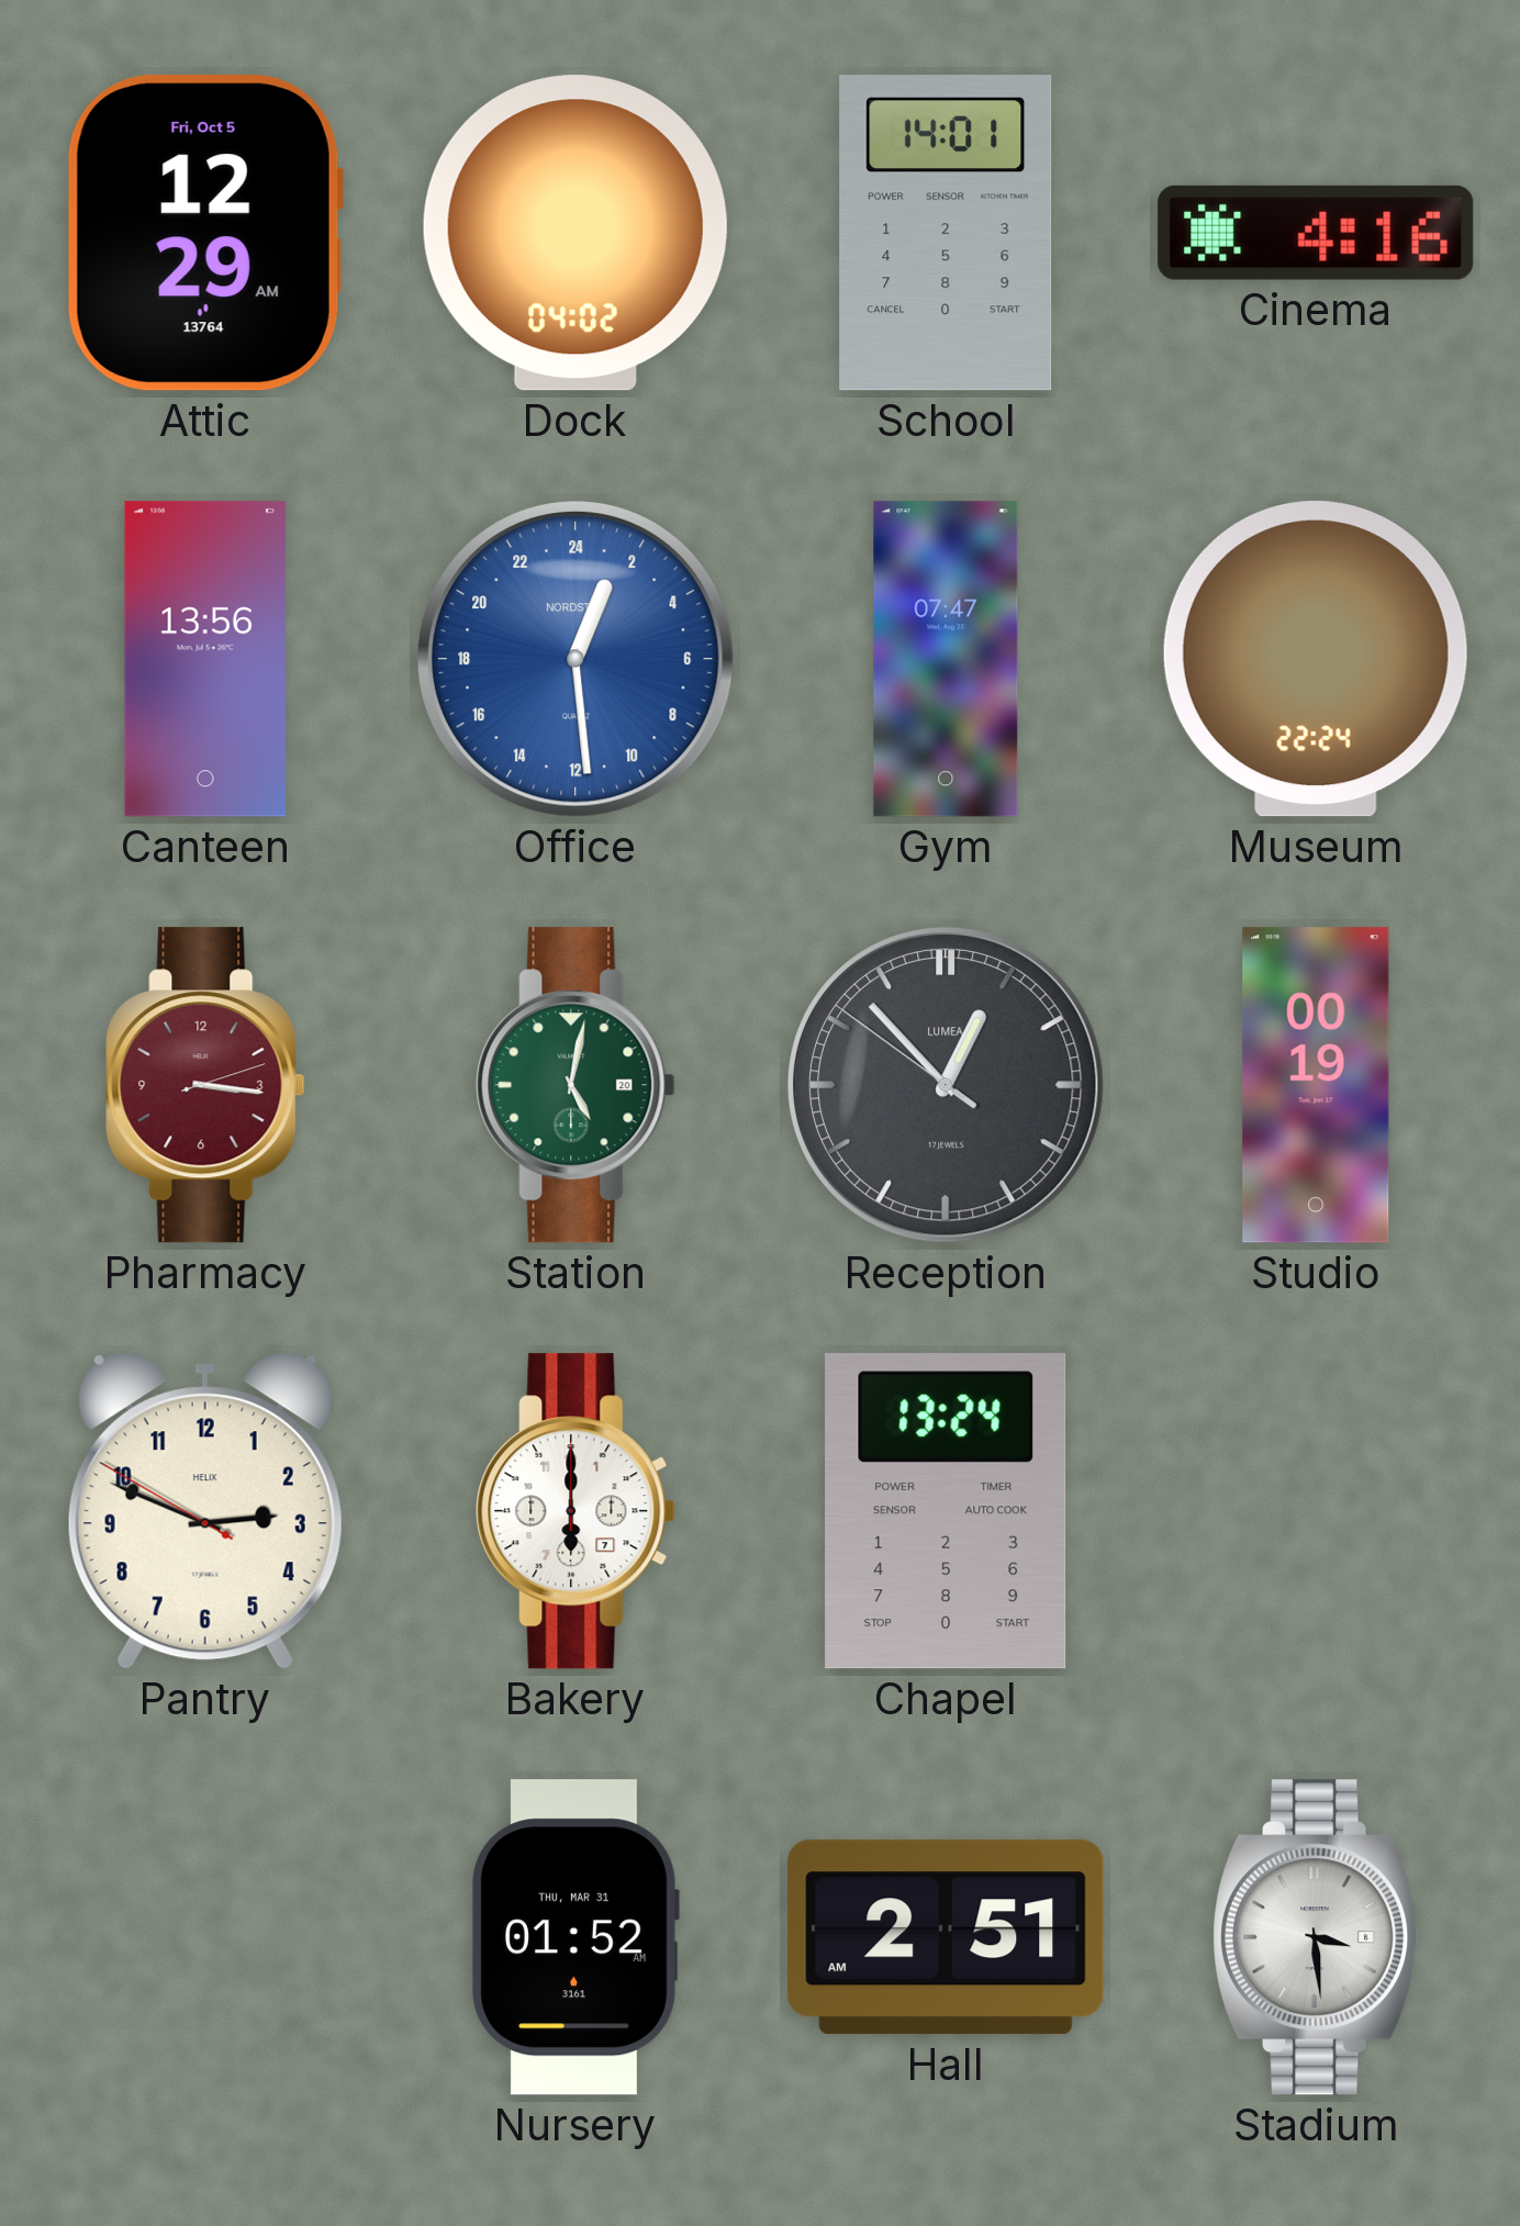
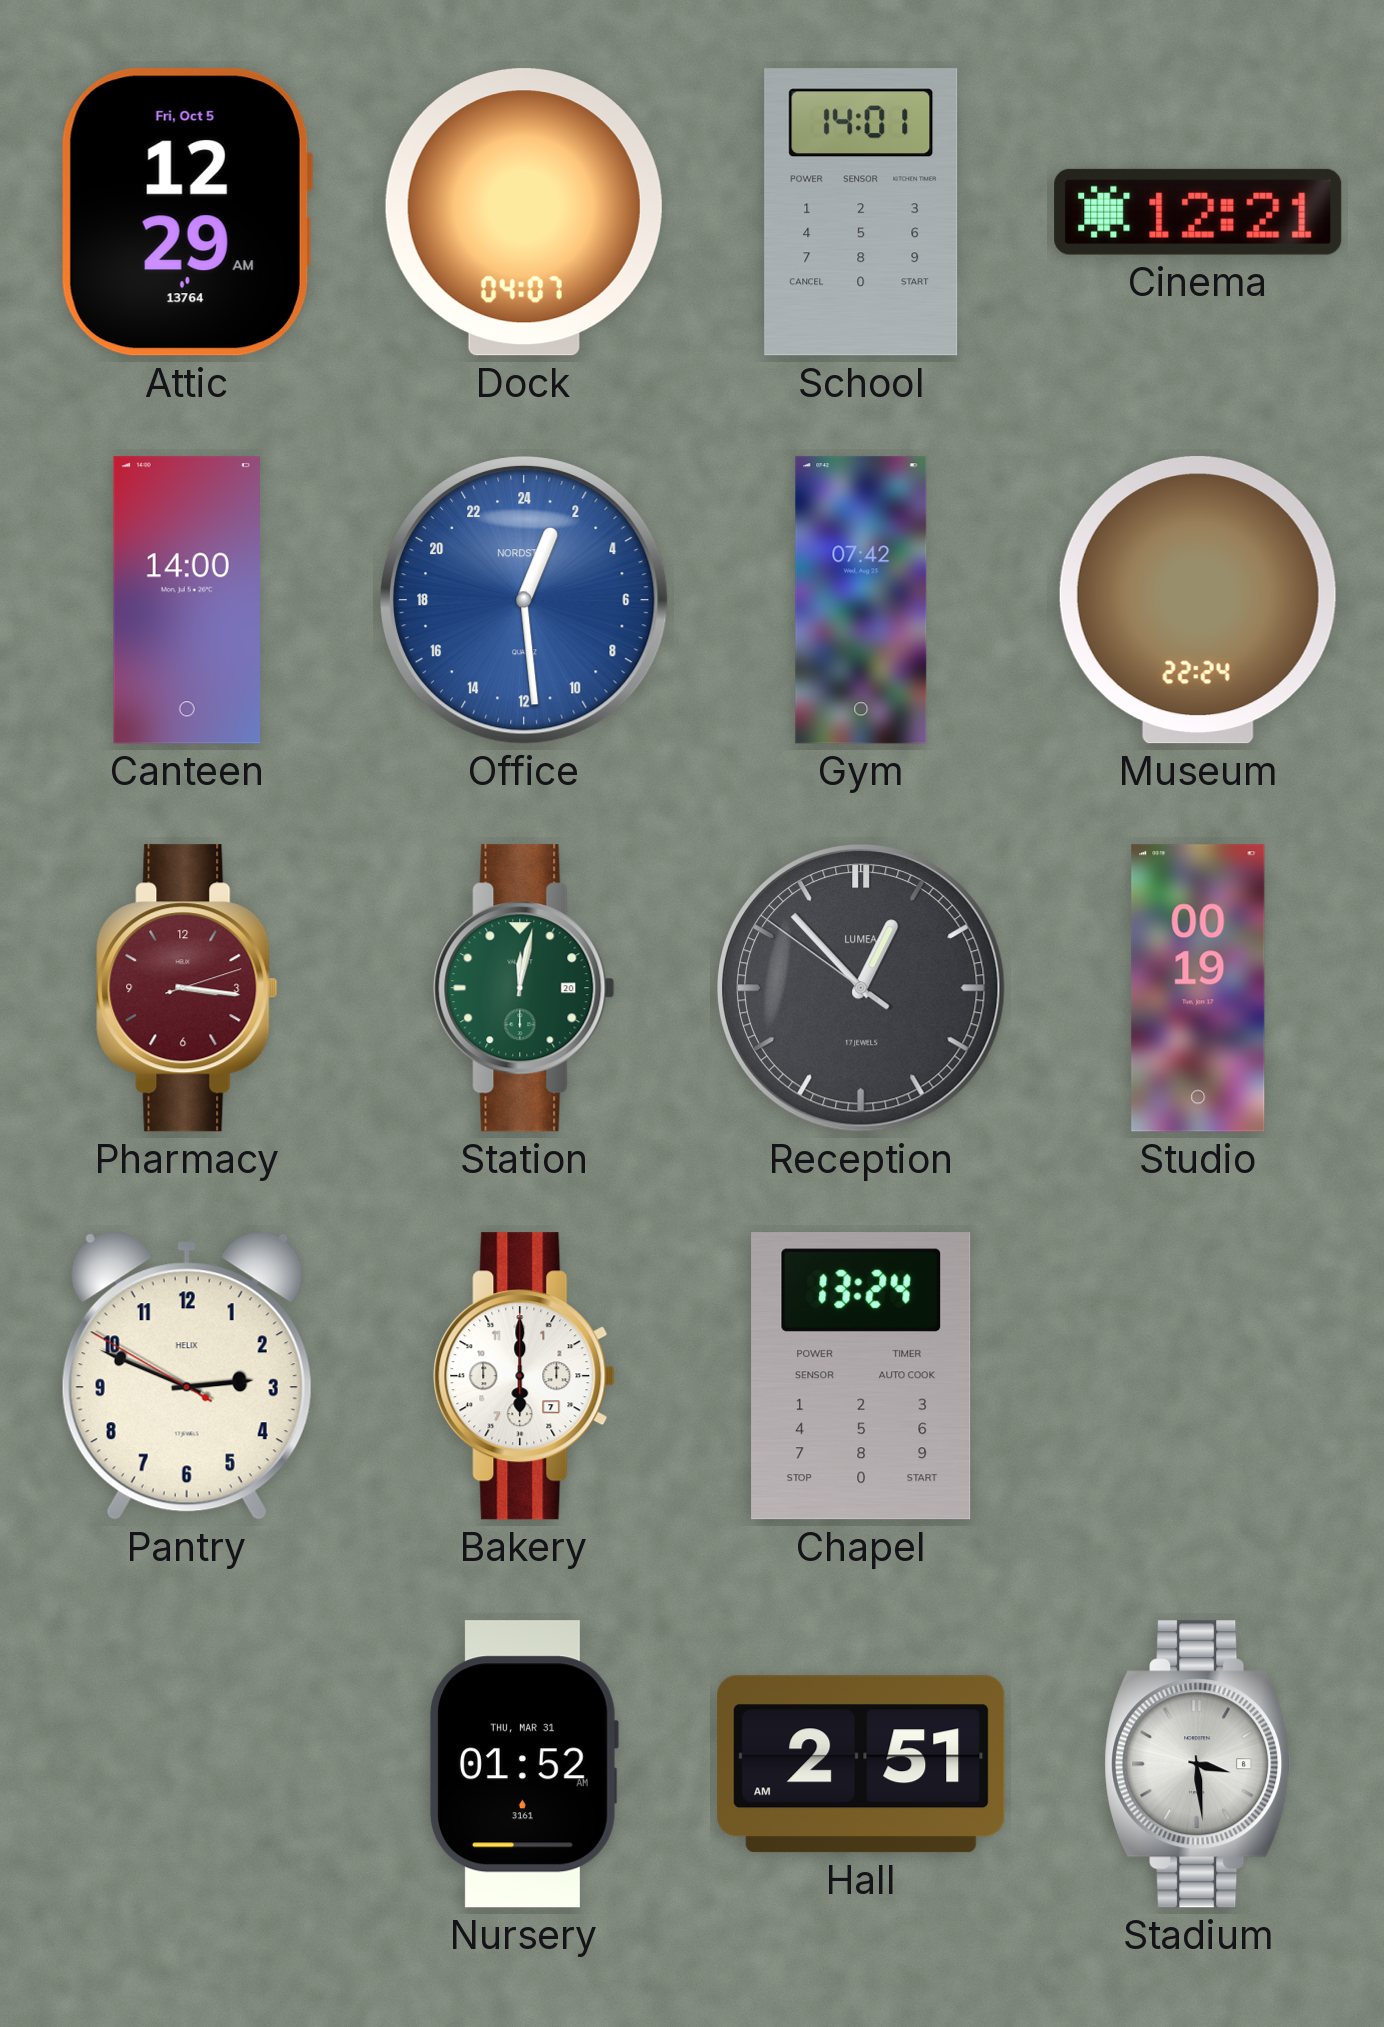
Dock: 04:02 -> 04:07 (524, 212)
Cinema: 4:16 -> 12:21 (1198, 212)
Canteen: 13:56 -> 14:00 (186, 600)
Gym: 07:47 -> 07:42 (861, 600)
Station: 5:02 -> 12:02 (524, 988)
